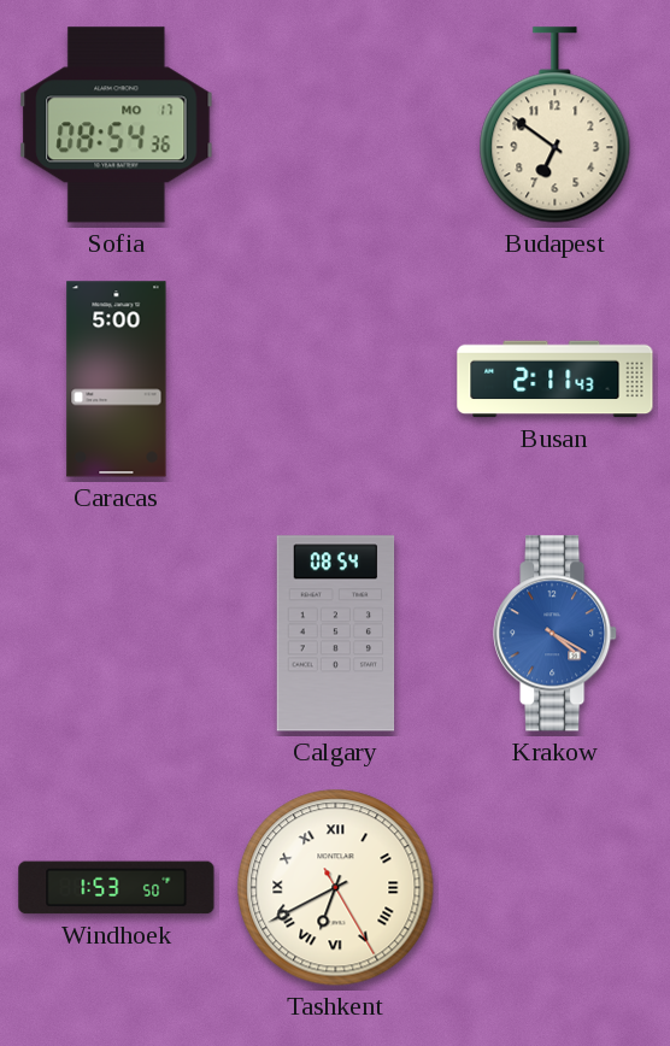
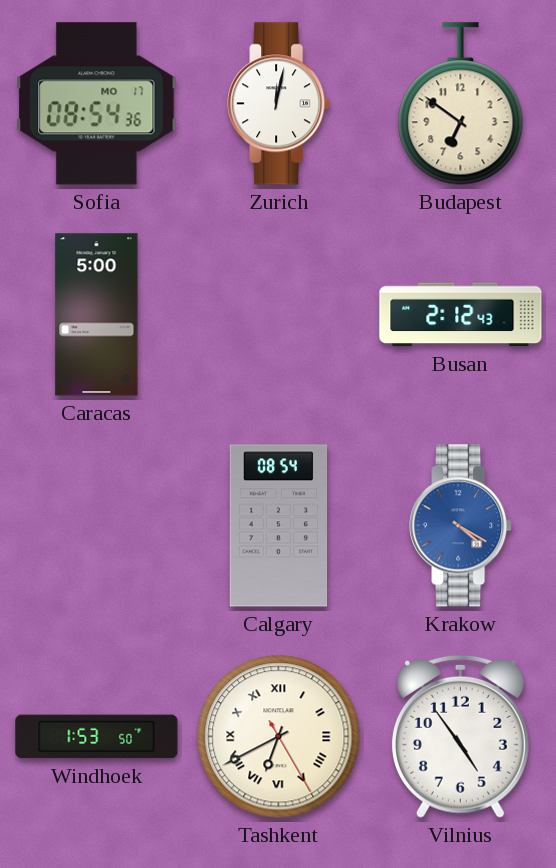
Zurich: none -> 12:02 (279, 104)
Busan: 2:11 -> 2:12 (461, 315)
Vilnius: none -> 4:54 (460, 736)
